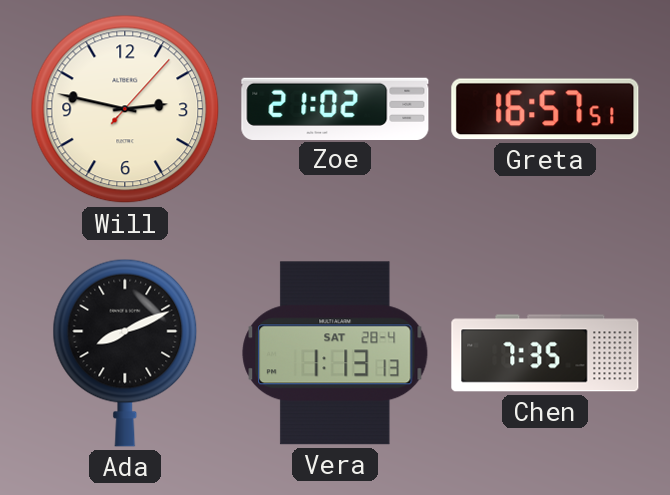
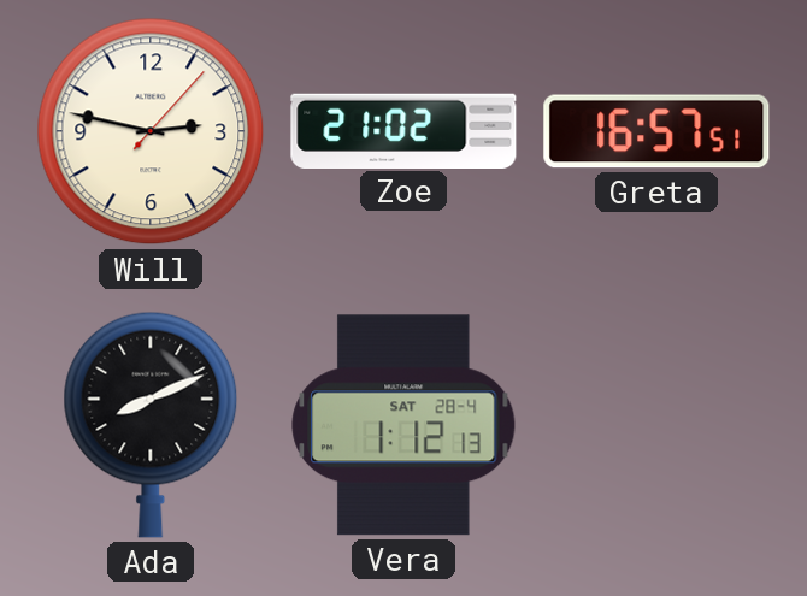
Vera: 1:13 -> 1:12 (403, 425)
Chen: 7:35 -> none (545, 353)
